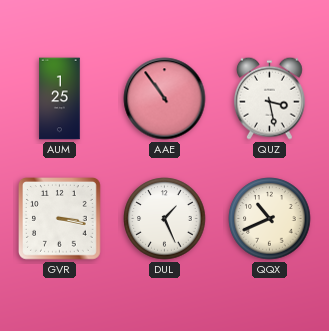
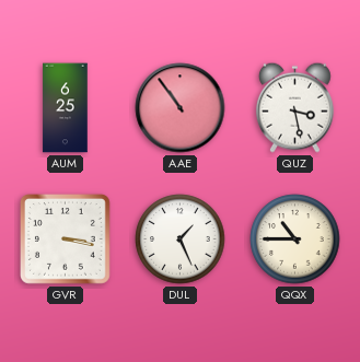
AUM: 1:25 -> 6:25 (66, 108)
QQX: 10:41 -> 10:45 (295, 240)
